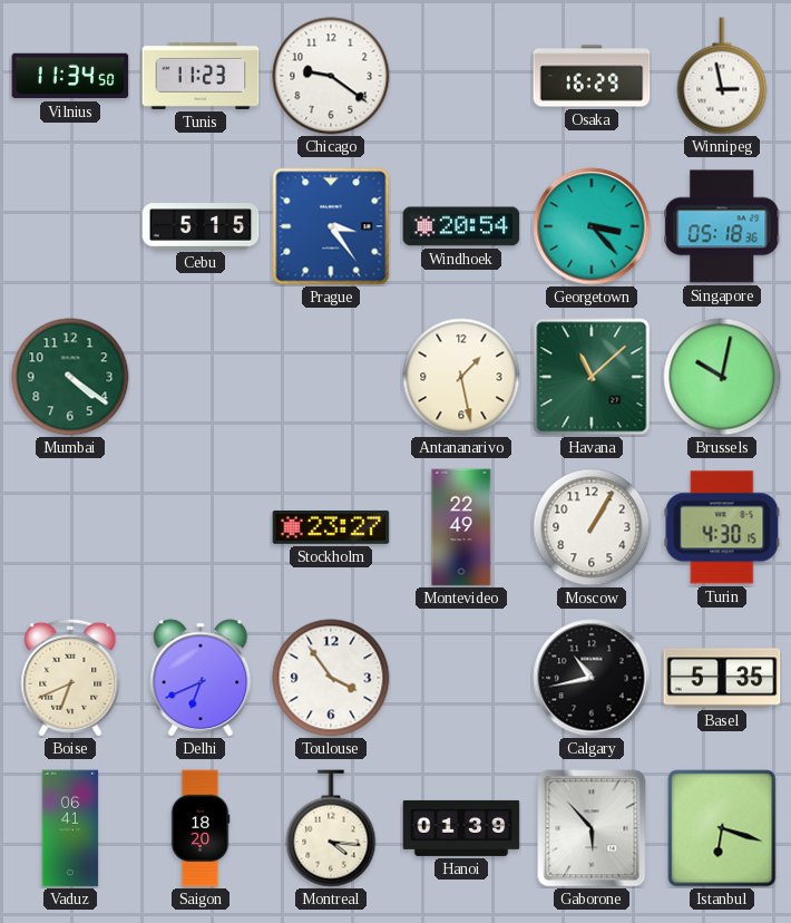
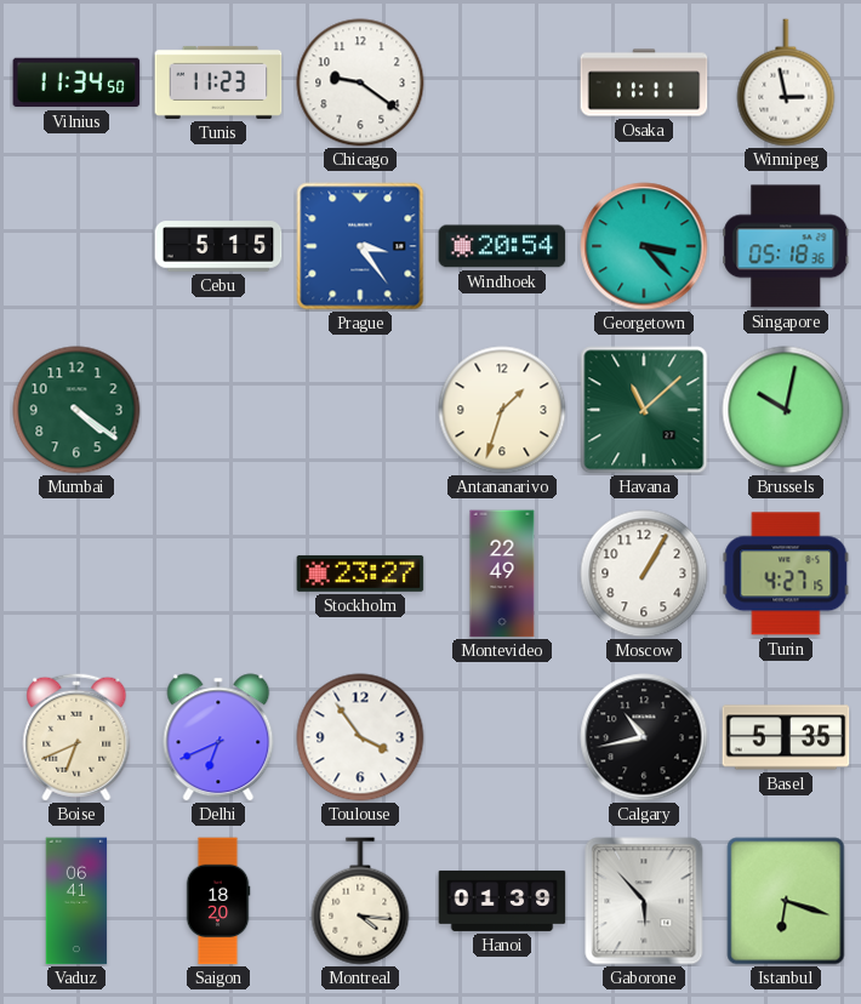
Osaka: 16:29 -> 11:11 (644, 82)
Antananarivo: 1:28 -> 1:33 (502, 410)
Turin: 4:30 -> 4:27 (786, 574)
